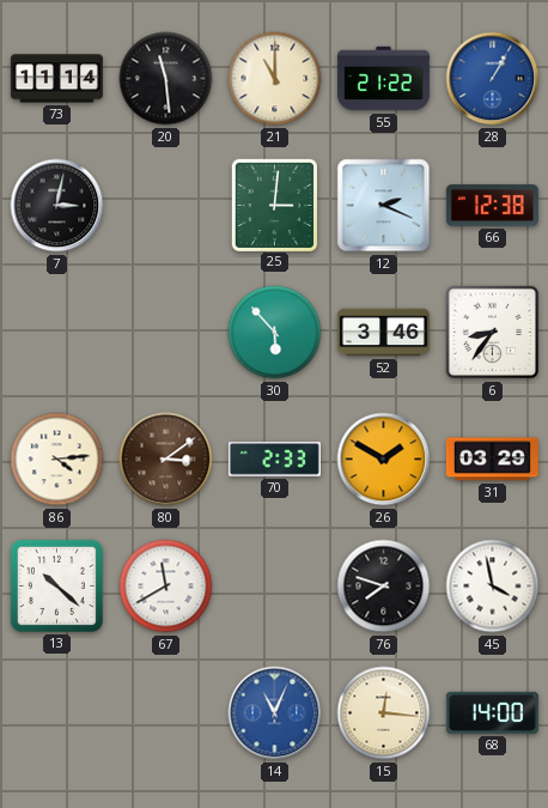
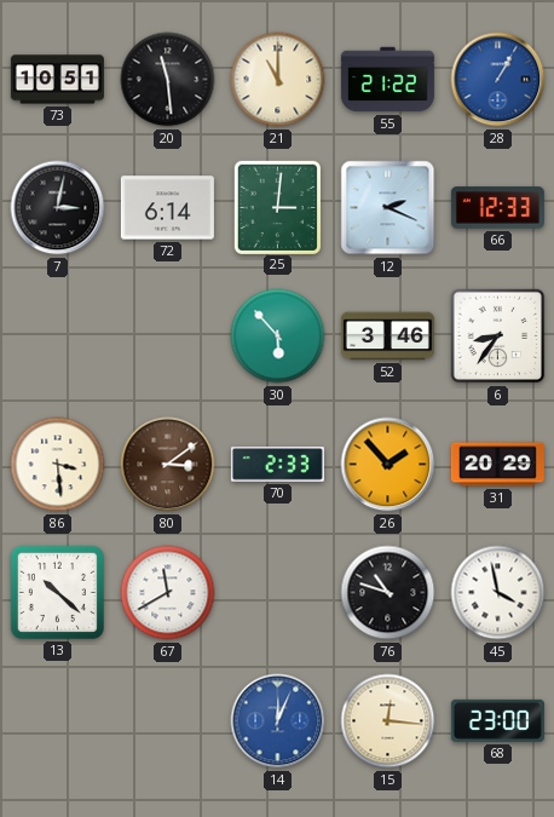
73: 11:14 -> 10:51 (57, 80)
72: none -> 6:14 (167, 208)
66: 12:38 -> 12:33 (497, 208)
86: 4:14 -> 3:29 (58, 465)
26: 1:50 -> 1:53 (388, 465)
31: 03:29 -> 20:29 (497, 465)
76: 7:48 -> 10:48 (388, 593)
14: 11:04 -> 12:04 (278, 721)
68: 14:00 -> 23:00 (497, 720)
